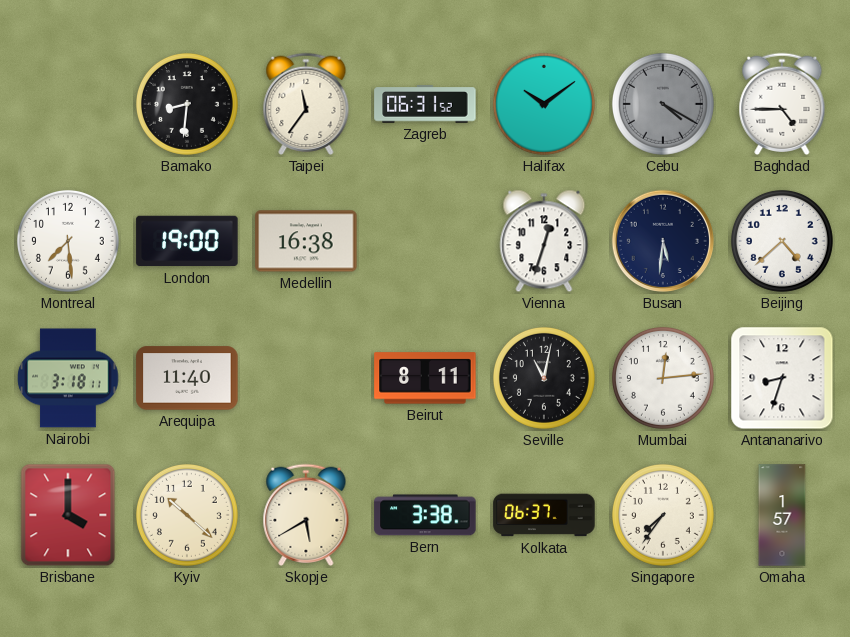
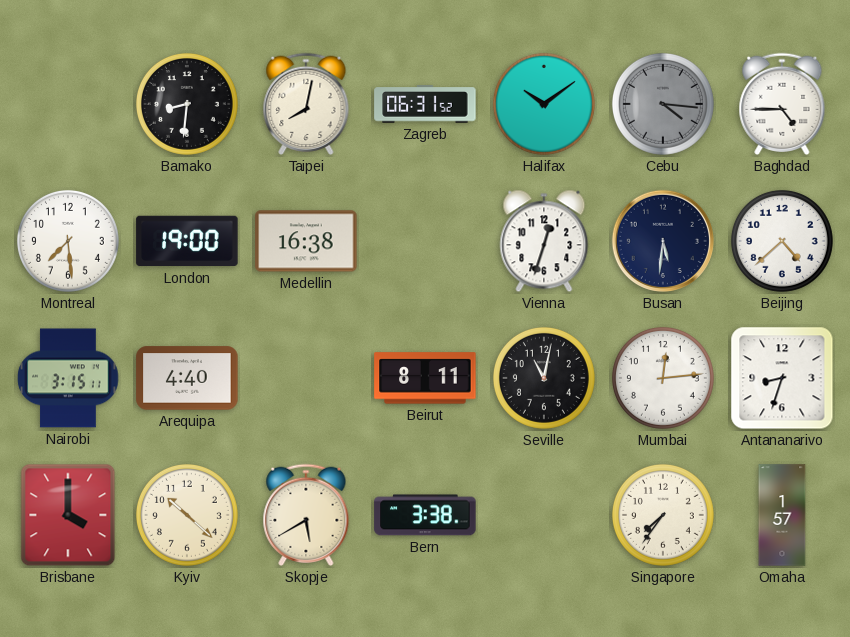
Taipei: 11:36 -> 8:02 (306, 104)
Cebu: 4:20 -> 4:16 (663, 104)
Nairobi: 3:18 -> 3:15 (68, 378)
Arequipa: 11:40 -> 4:40 (187, 378)
Kolkata: 06:37 -> none (544, 515)
